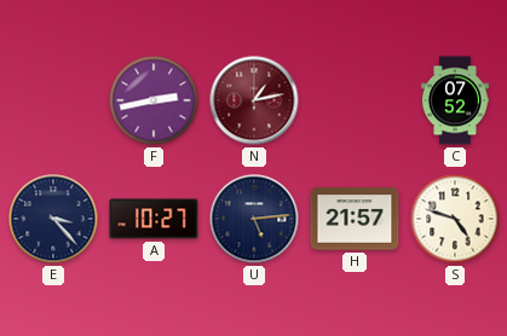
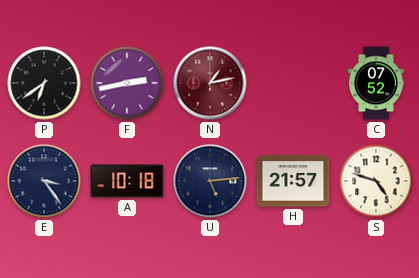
P: none -> 6:39 (44, 83)
E: 3:23 -> 3:24 (44, 181)
A: 10:27 -> 10:18 (127, 181)
